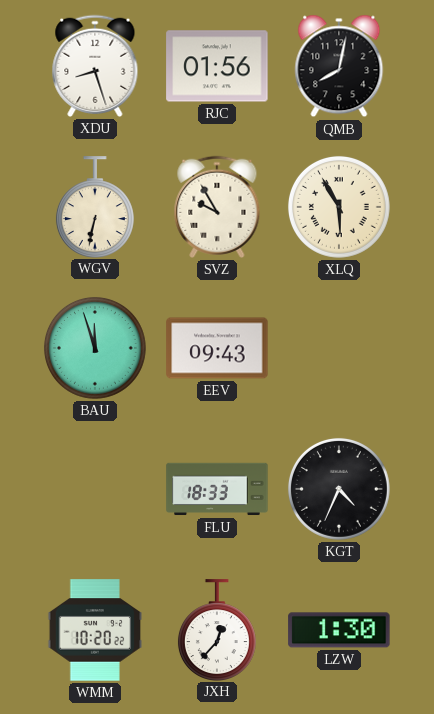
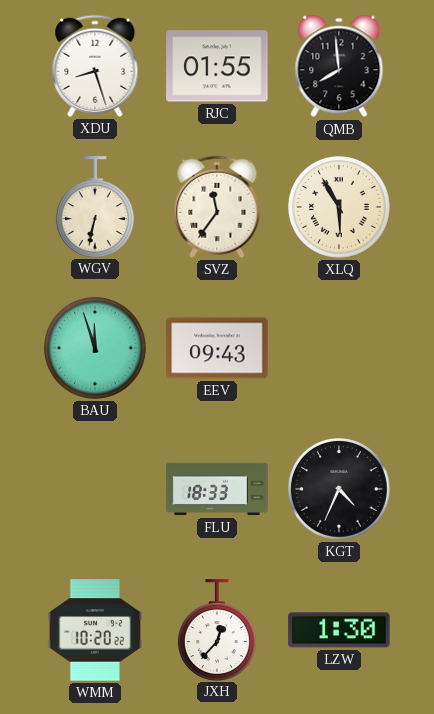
RJC: 01:56 -> 01:55 (217, 66)
QMB: 8:02 -> 7:59 (339, 66)
SVZ: 9:55 -> 11:36 (217, 207)
